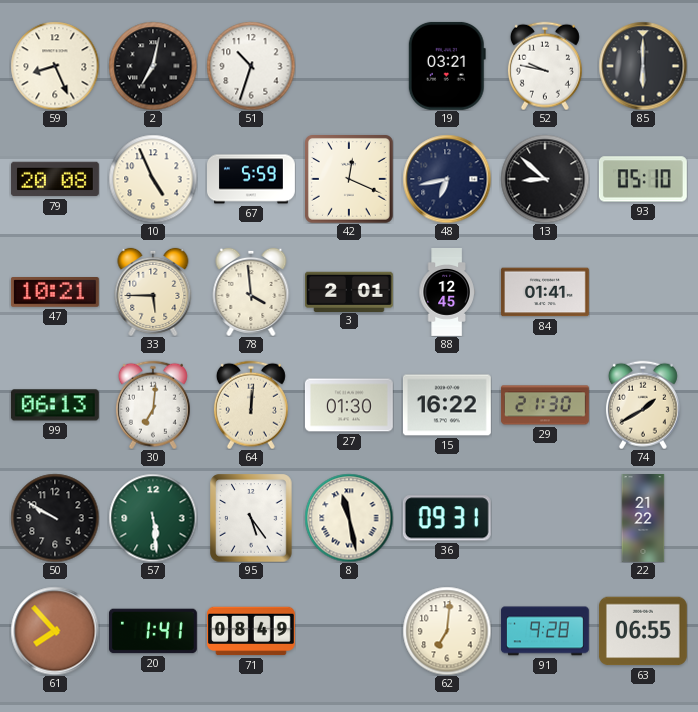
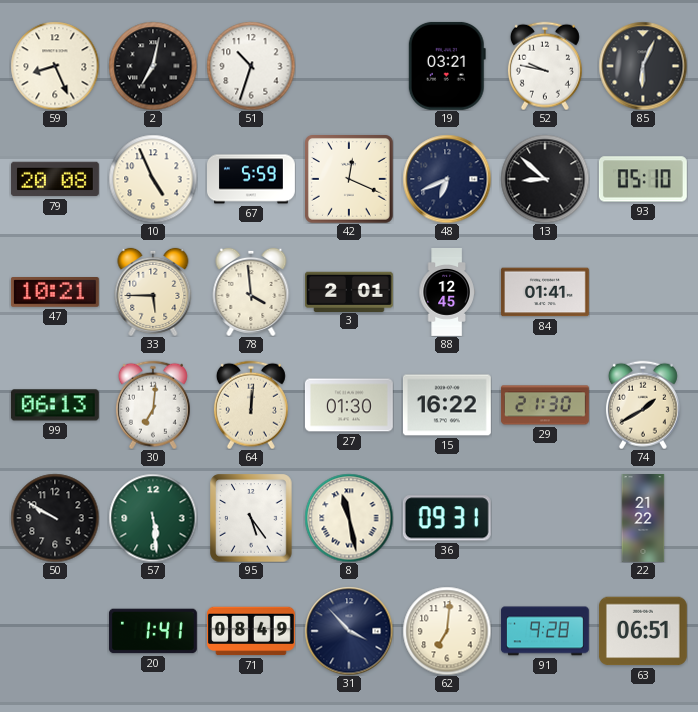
85: 6:00 -> 6:04 (643, 66)
48: 6:43 -> 6:41 (447, 179)
61: 7:53 -> none (55, 631)
31: none -> 3:53 (349, 631)
63: 06:55 -> 06:51 (643, 631)
